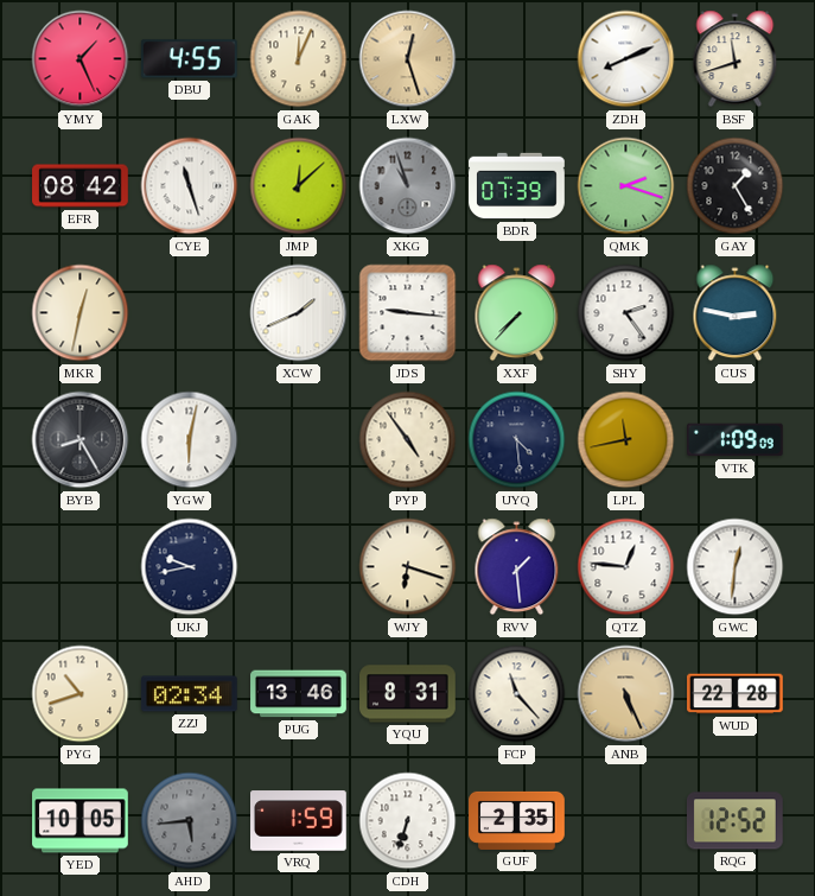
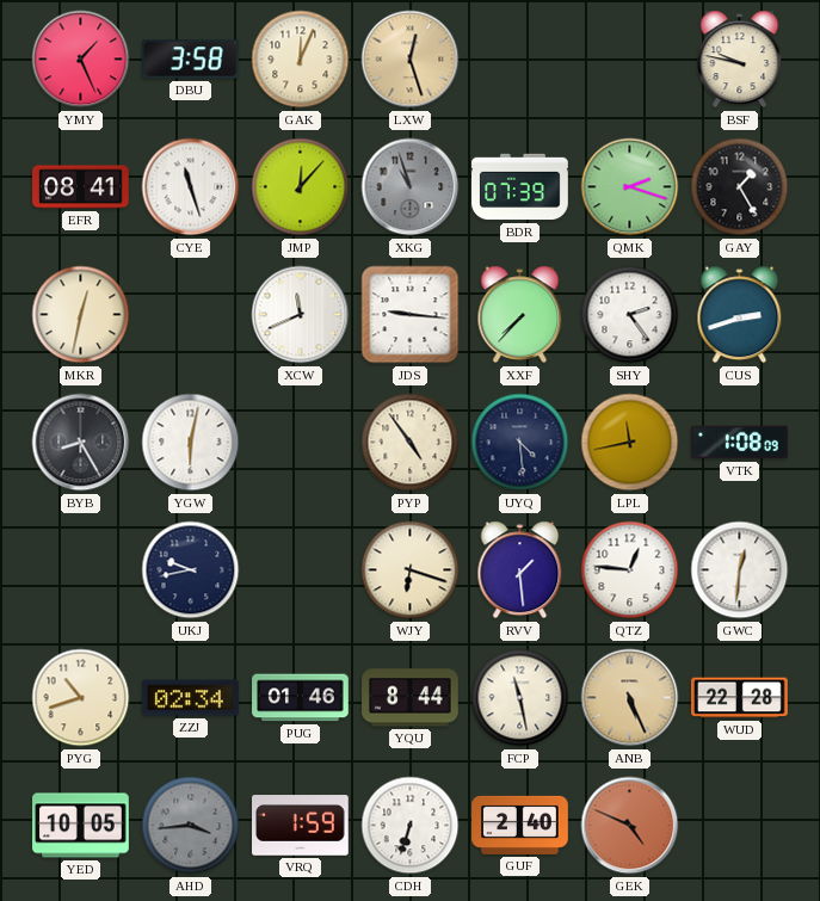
DBU: 4:55 -> 3:58 (190, 60)
ZDH: 8:11 -> none (626, 59)
BSF: 11:42 -> 9:47 (740, 60)
EFR: 08:42 -> 08:41 (81, 187)
JMP: 12:08 -> 12:07 (301, 187)
XCW: 1:41 -> 11:41 (301, 315)
CUS: 2:47 -> 2:42 (740, 315)
VTK: 1:09 -> 1:08 (740, 443)
PUG: 13:46 -> 01:46 (301, 698)
YQU: 8:31 -> 8:44 (411, 698)
FCP: 11:23 -> 11:28 (520, 698)
AHD: 5:44 -> 3:44 (191, 826)
GUF: 2:35 -> 2:40 (520, 825)
GEK: none -> 4:49 (630, 826)
RQG: 12:52 -> none (736, 821)
